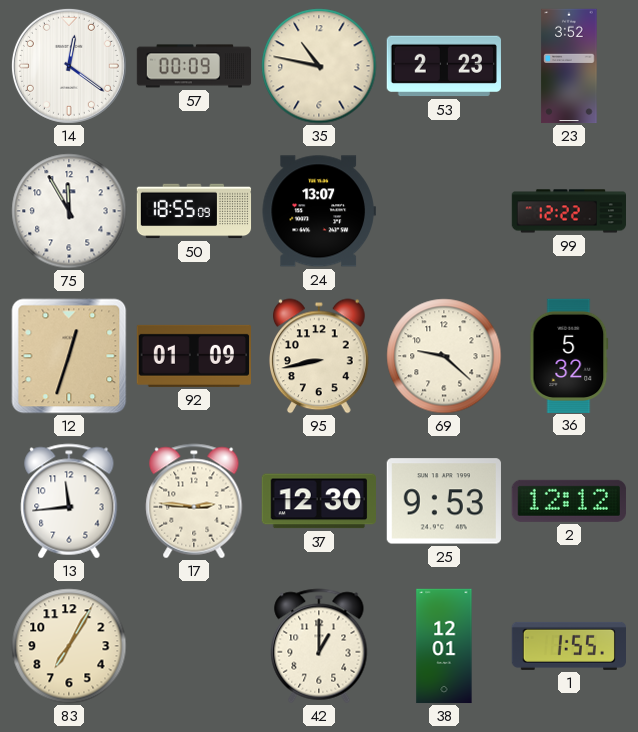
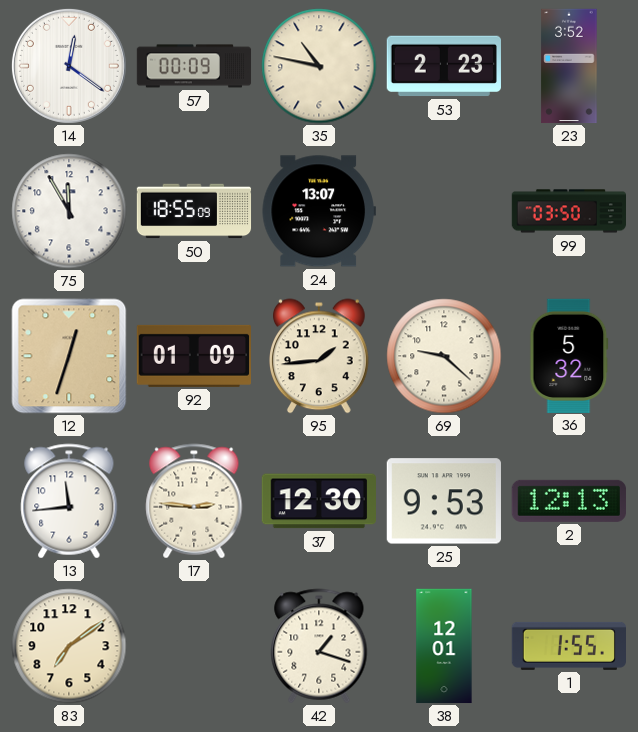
99: 12:22 -> 03:50 (568, 211)
95: 8:43 -> 1:44 (320, 356)
2: 12:12 -> 12:13 (569, 501)
83: 7:05 -> 7:09 (69, 646)
42: 1:00 -> 1:18 (319, 646)
